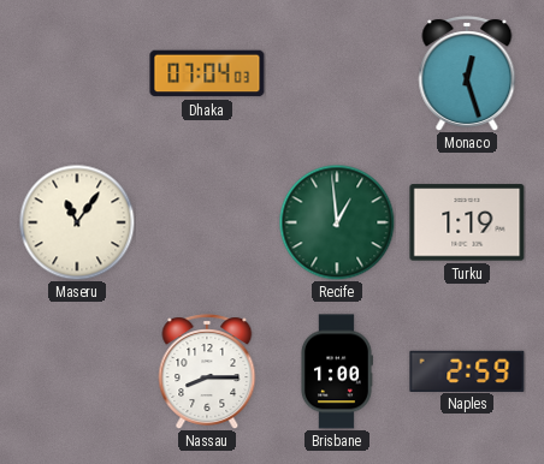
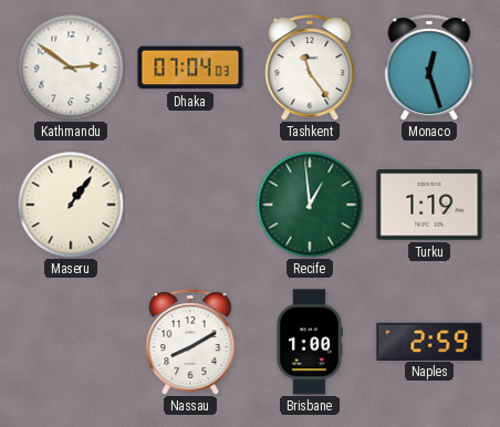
Kathmandu: none -> 2:51 (71, 67)
Tashkent: none -> 11:24 (310, 67)
Maseru: 11:06 -> 1:06 (71, 205)
Nassau: 8:15 -> 8:10 (190, 342)
